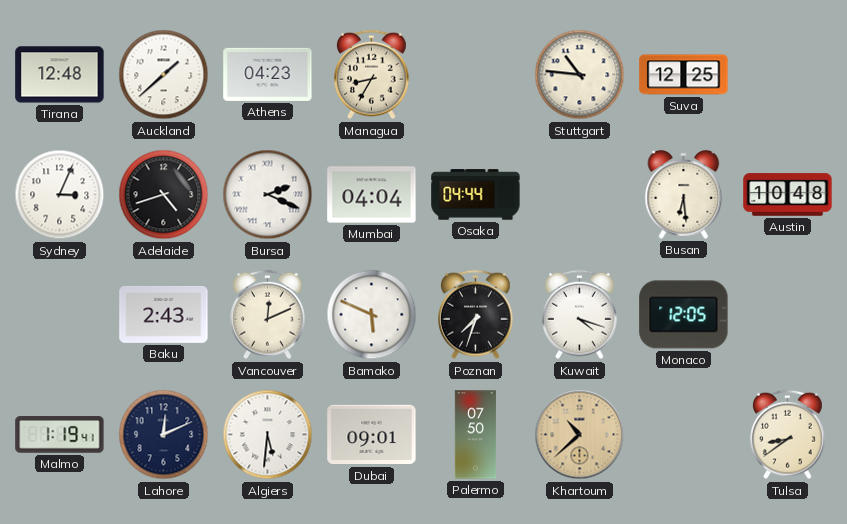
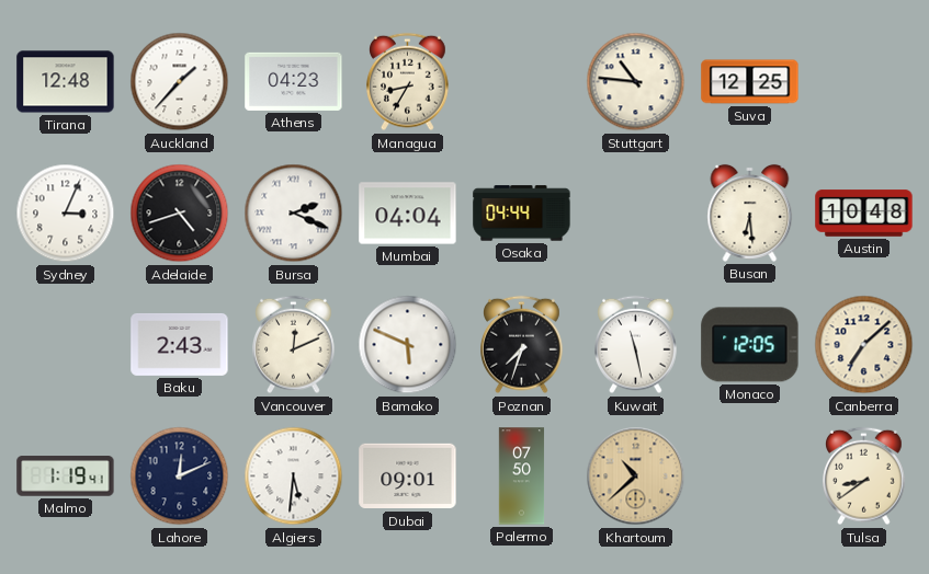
Auckland: 1:38 -> 1:37 (180, 82)
Kuwait: 4:18 -> 11:28 (636, 345)
Canberra: none -> 7:08 (864, 345)
